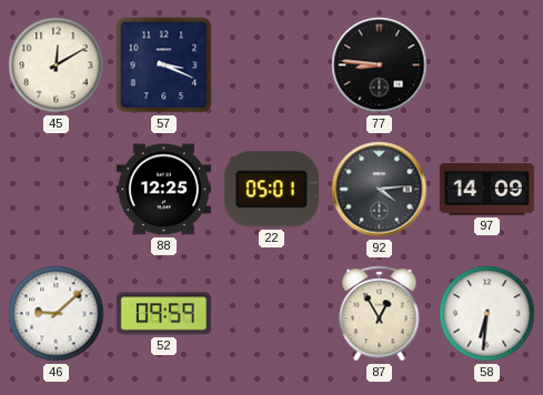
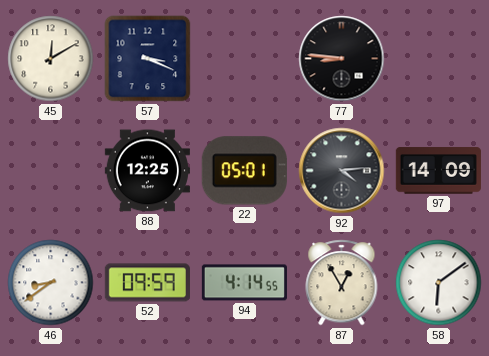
46: 9:08 -> 8:39 (51, 283)
94: none -> 4:14 (244, 283)
58: 6:31 -> 6:09 (439, 283)
